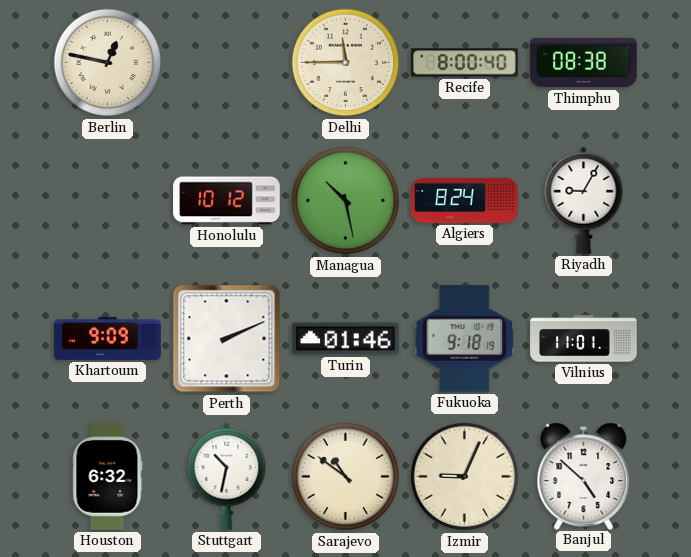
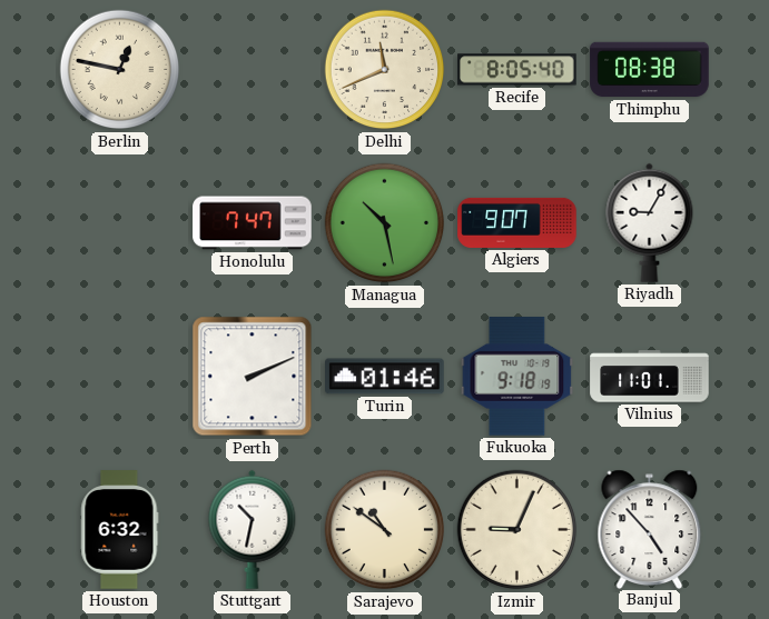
Delhi: 11:45 -> 11:41 (385, 70)
Recife: 8:00 -> 8:05 (517, 70)
Honolulu: 10:12 -> 7:47 (253, 223)
Algiers: 8:24 -> 9:07 (517, 222)
Khartoum: 9:09 -> none (108, 338)
Banjul: 4:52 -> 4:53 (650, 529)
